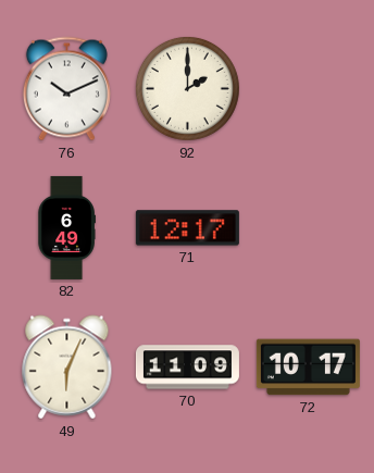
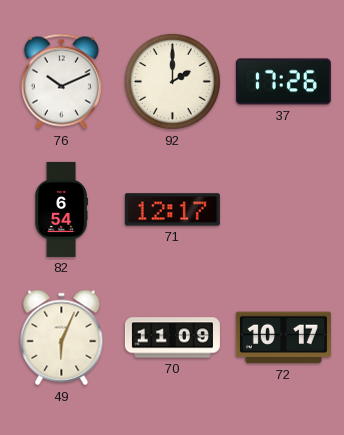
37: none -> 17:26 (283, 82)
82: 6:49 -> 6:54 (61, 209)
